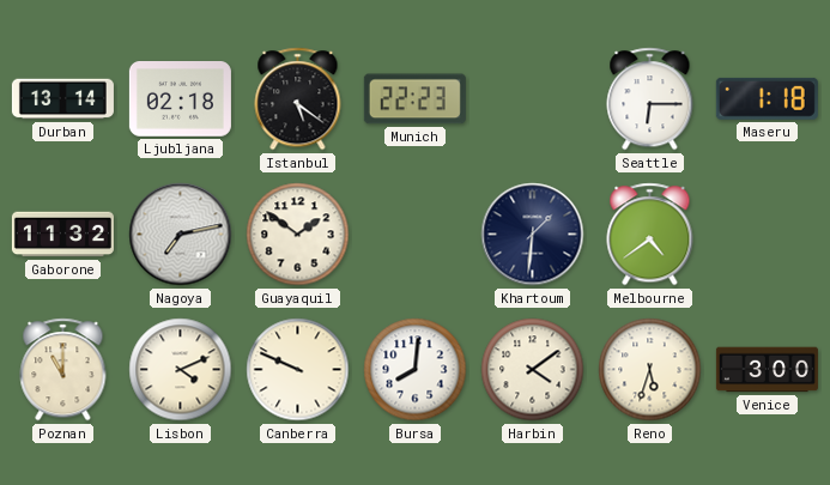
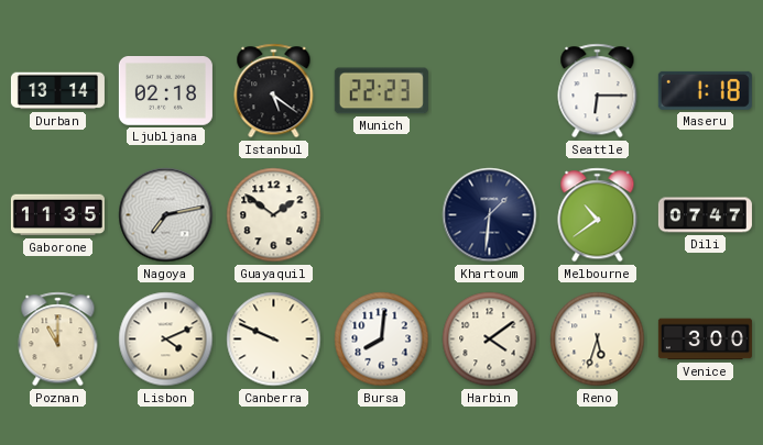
Gaborone: 11:32 -> 11:35 (57, 215)
Melbourne: 4:39 -> 10:39 (598, 215)
Dili: none -> 07:47 (705, 215)
